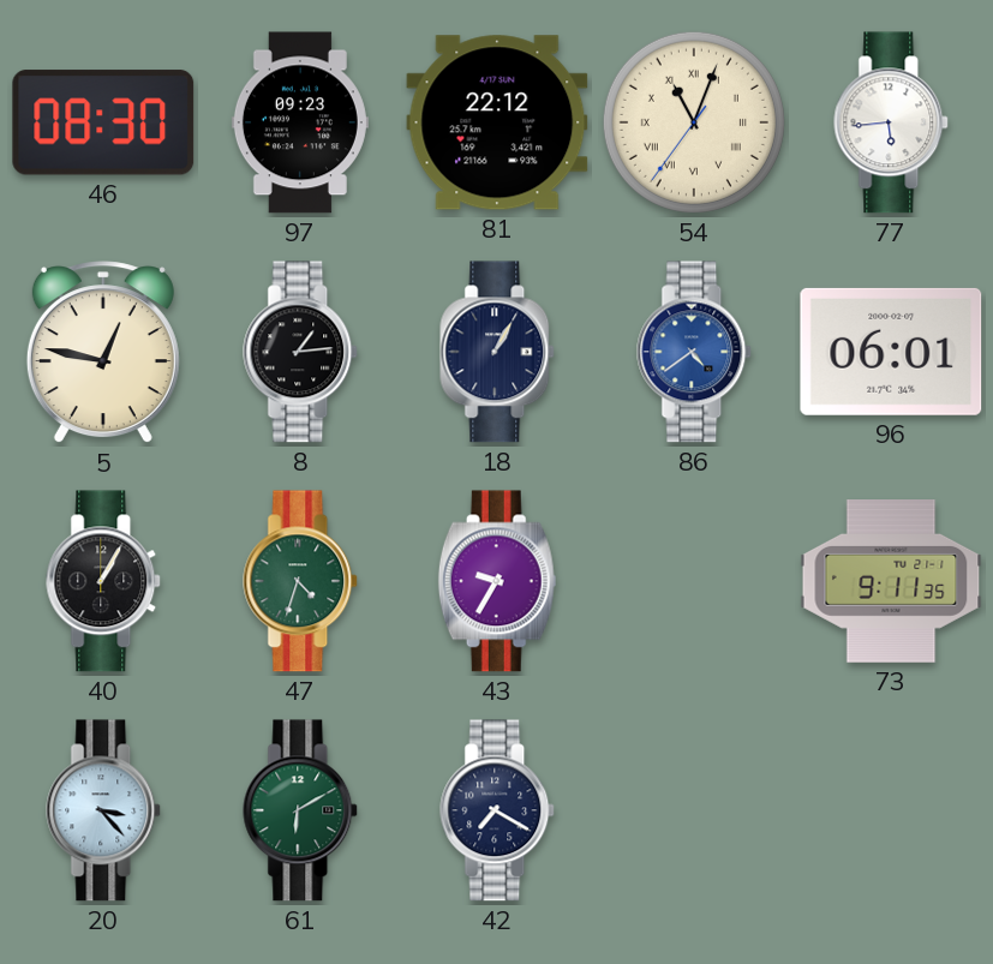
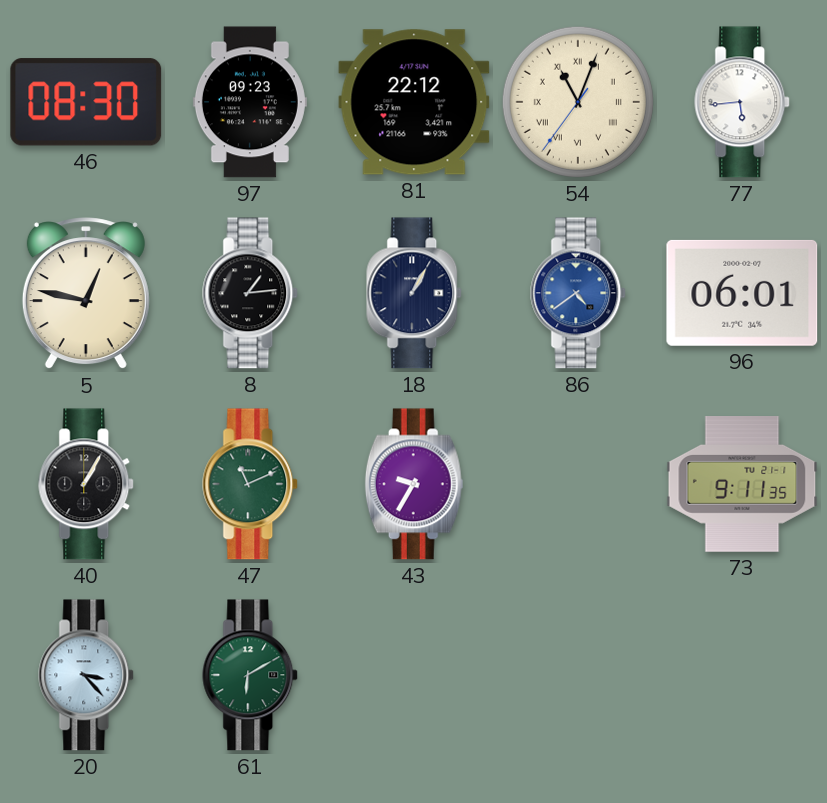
47: 4:33 -> 11:11 (251, 484)
42: 7:20 -> none (498, 810)
